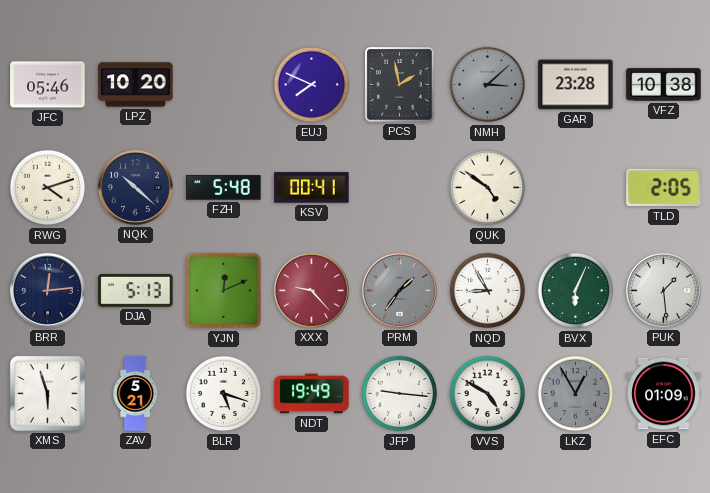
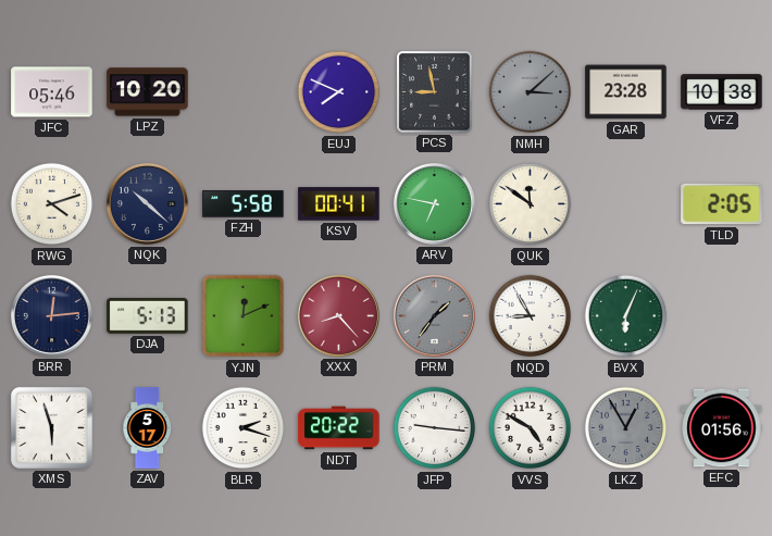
PCS: 1:58 -> 8:58 (435, 92)
FZH: 5:48 -> 5:58 (244, 204)
ARV: none -> 6:47 (434, 203)
QUK: 4:51 -> 11:51 (531, 204)
XXX: 9:23 -> 8:23 (338, 315)
PUK: 1:29 -> none (663, 290)
ZAV: 5:21 -> 5:17 (147, 428)
BLR: 5:18 -> 2:18 (244, 428)
NDT: 19:49 -> 20:22 (339, 428)
EFC: 01:09 -> 01:56 (722, 428)
